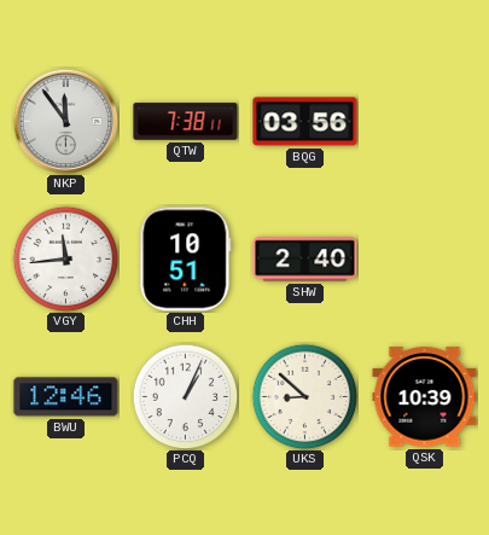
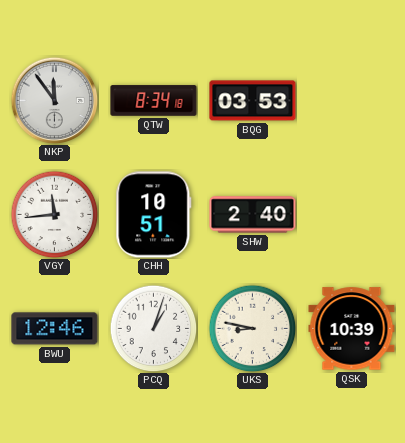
QTW: 7:38 -> 8:34 (154, 101)
BQG: 03:56 -> 03:53 (253, 101)
PCQ: 1:04 -> 1:03 (153, 328)
UKS: 8:52 -> 8:47 (252, 328)
